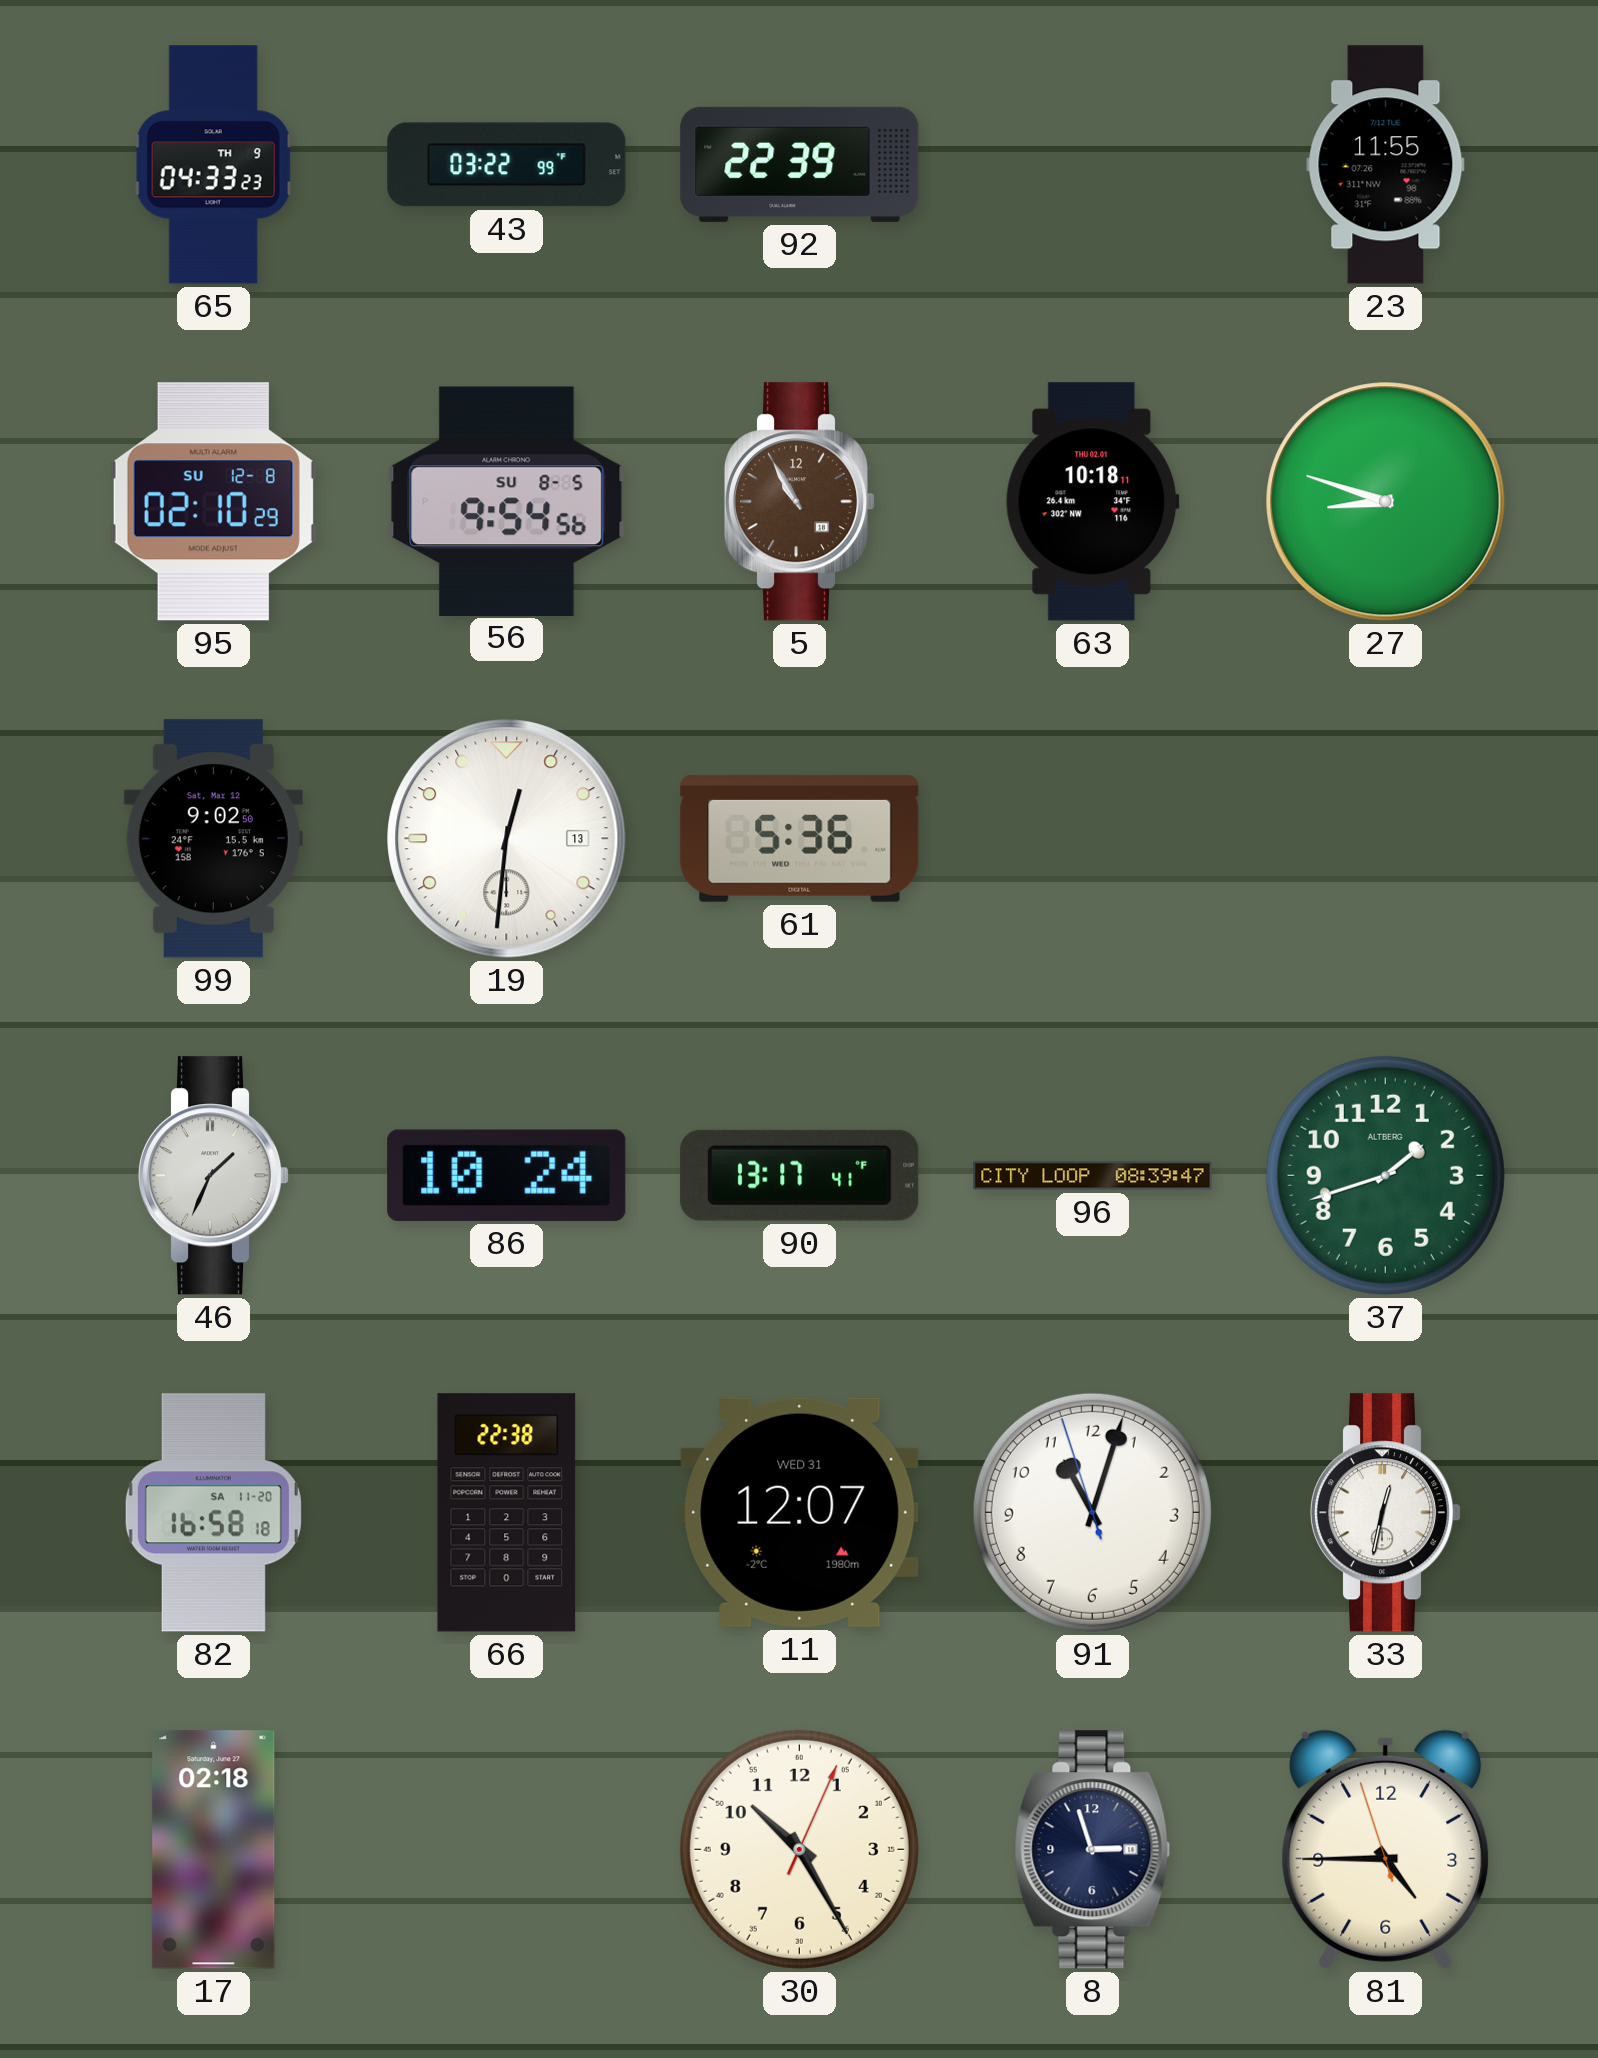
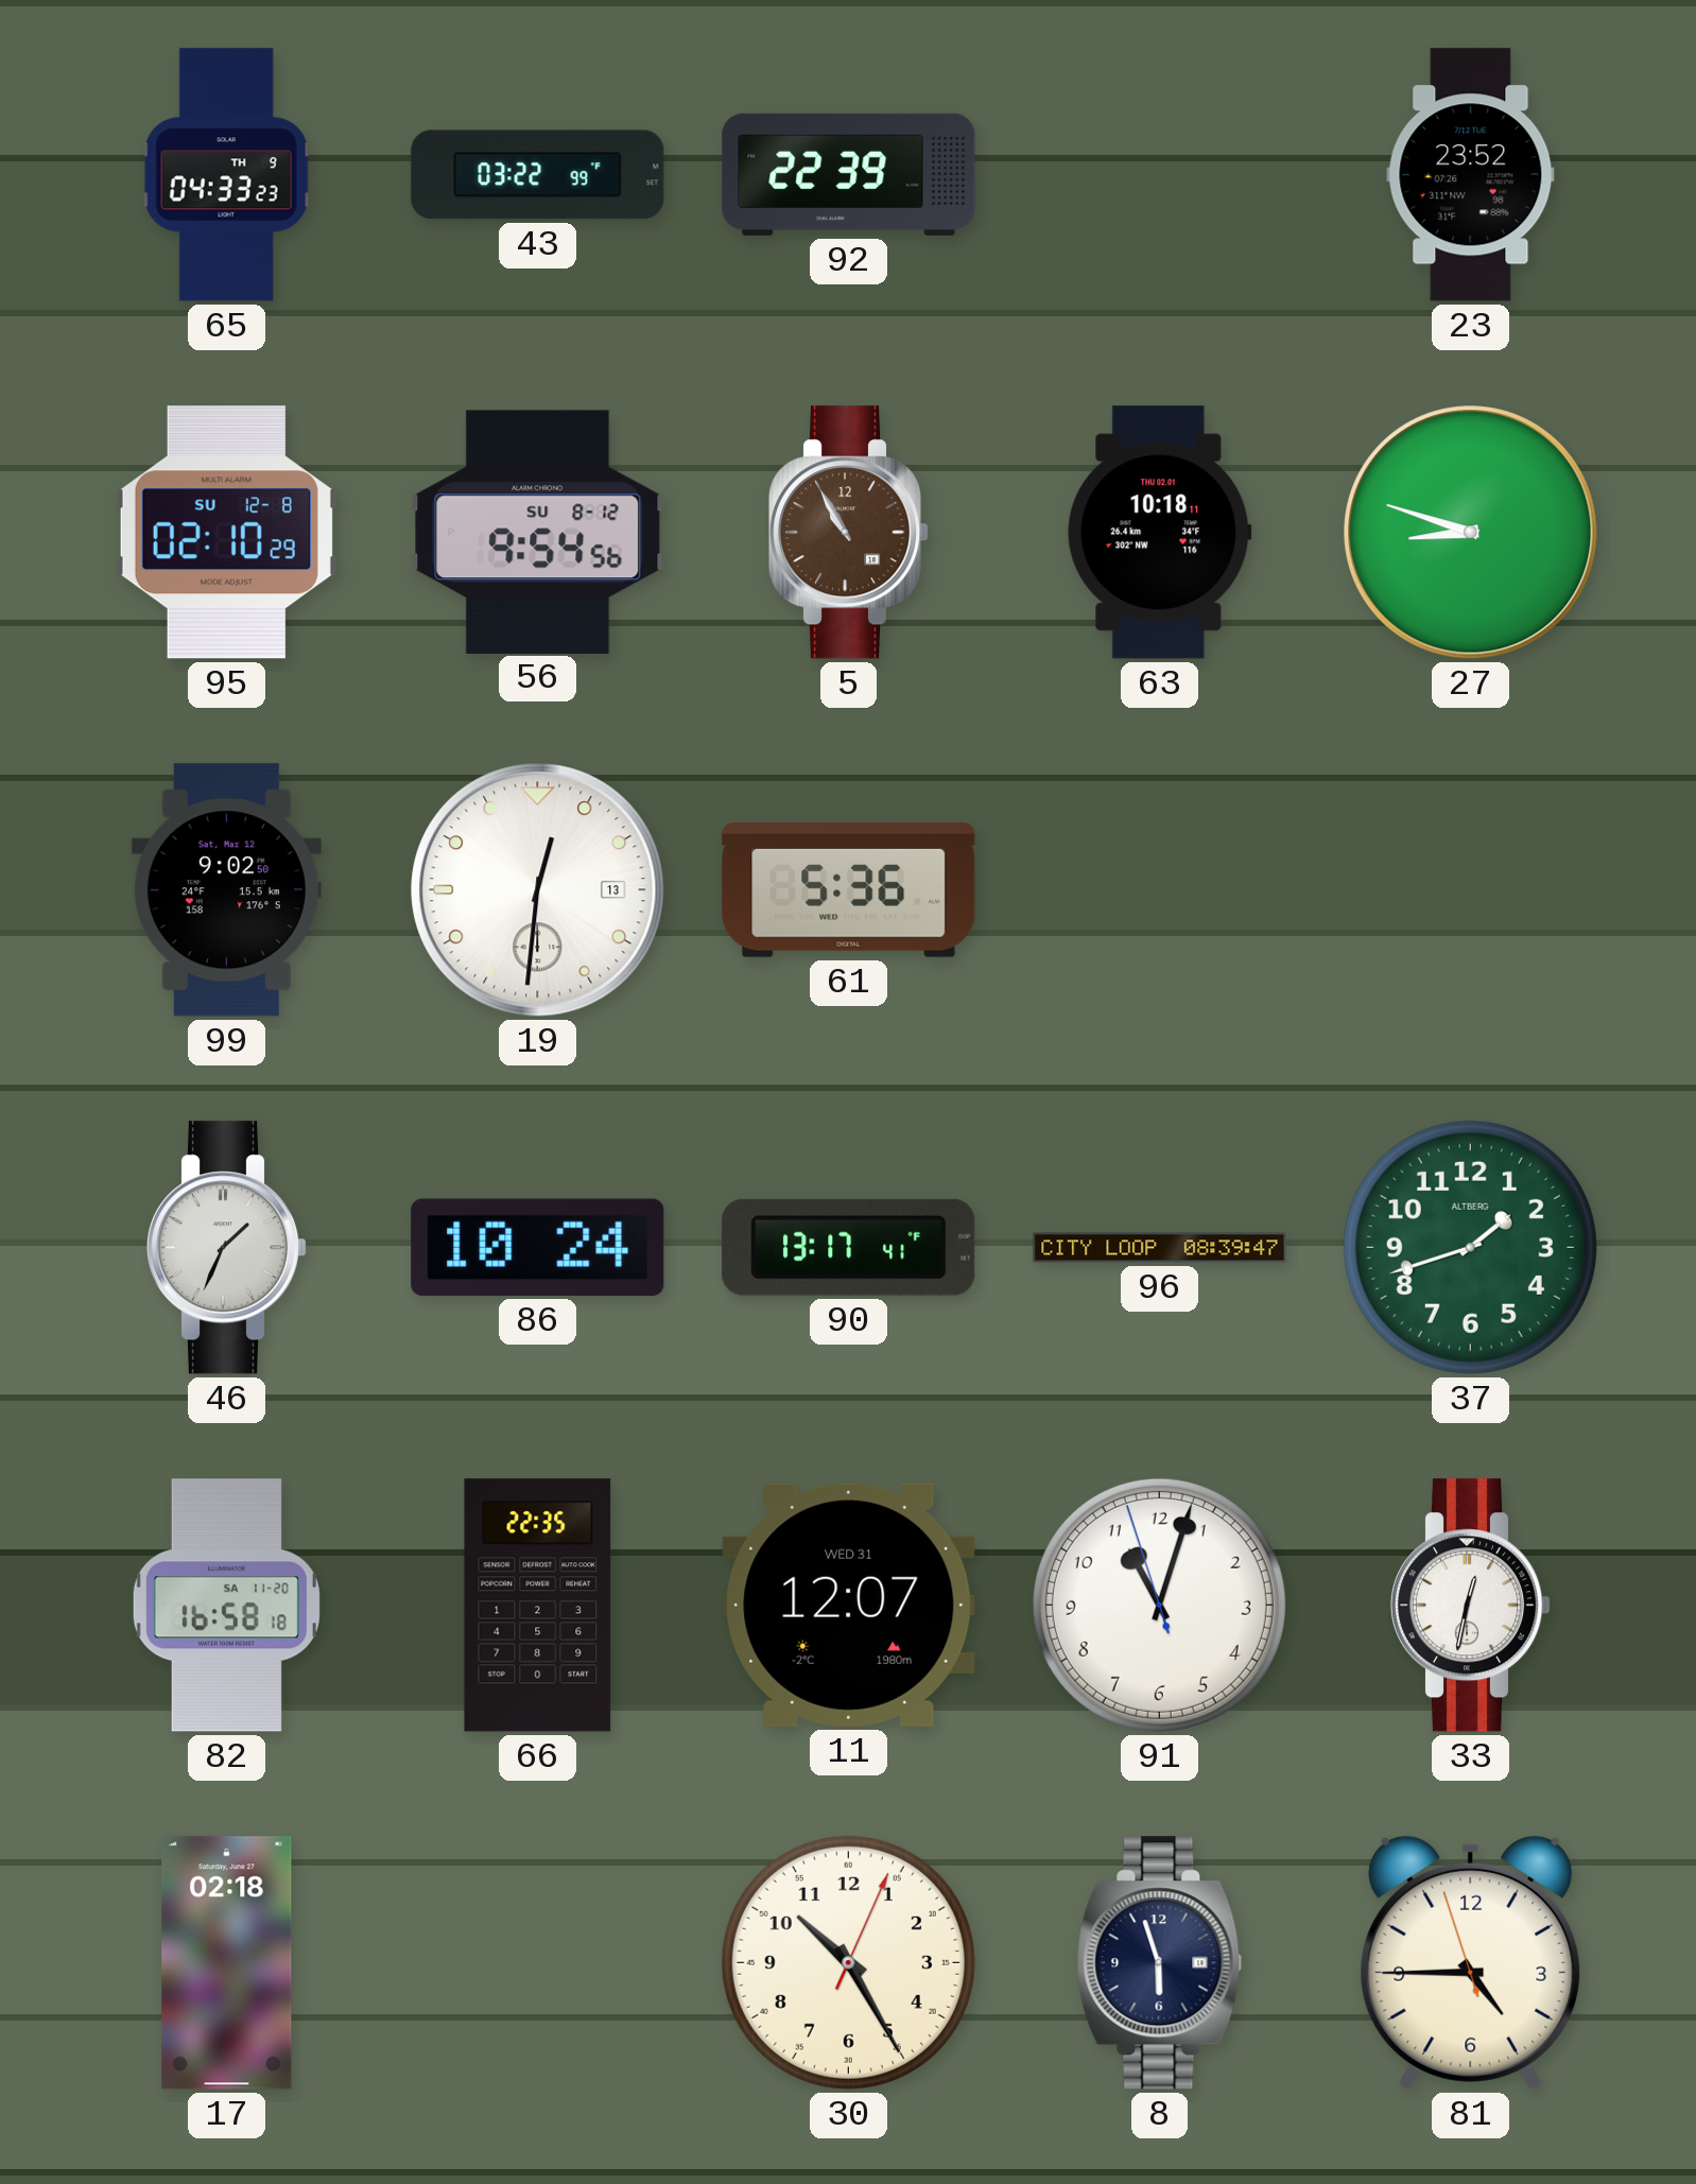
23: 11:55 -> 23:52 (1471, 175)
56 date: SU 8-5 -> SU 8-12 (538, 532)
66: 22:38 -> 22:35 (538, 1606)
8: 2:57 -> 5:57 (1160, 1963)
